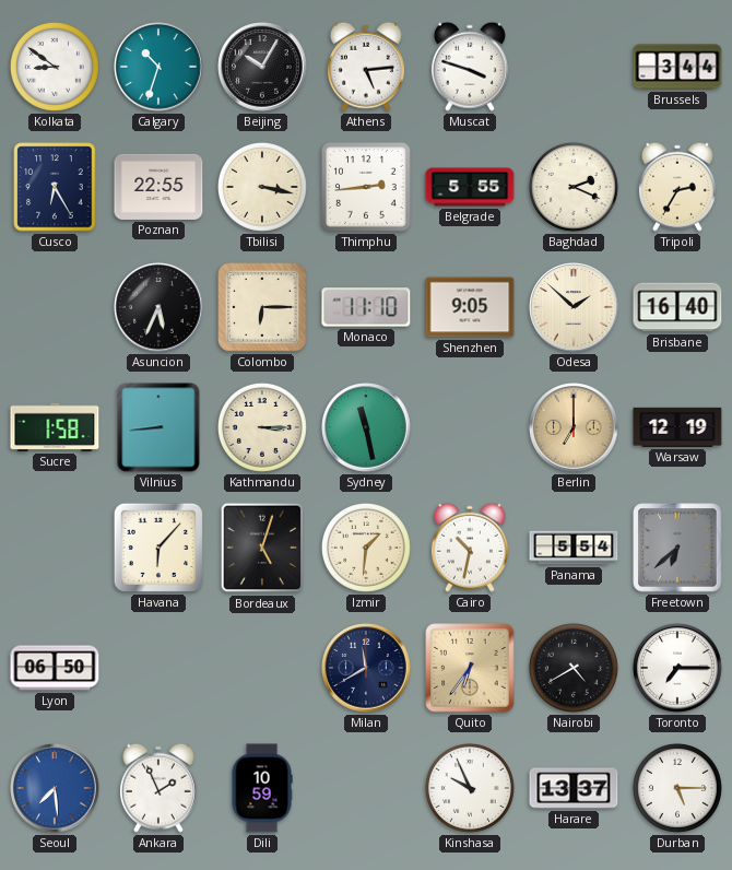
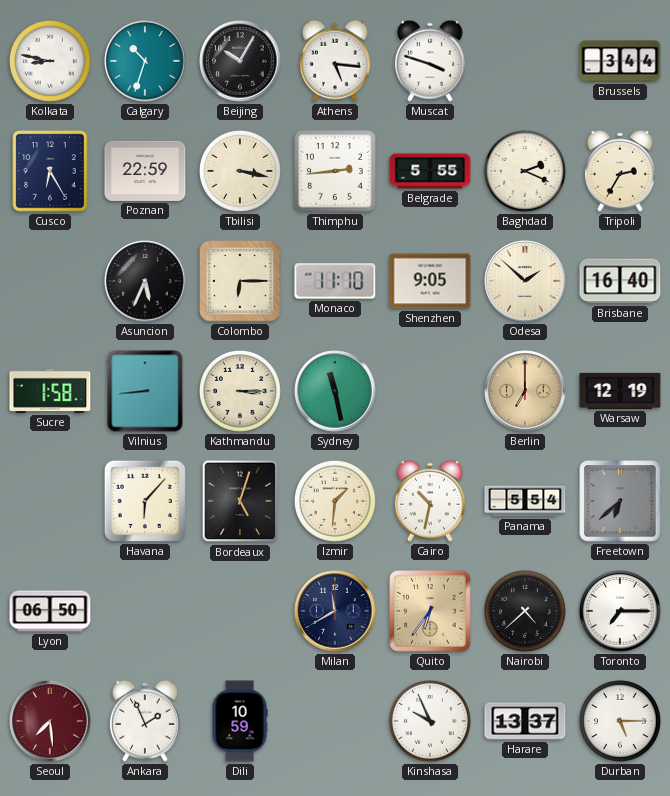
Kolkata: 8:51 -> 8:47 (50, 61)
Athens: 5:14 -> 5:16 (335, 61)
Poznan: 22:55 -> 22:59 (145, 171)
Nairobi: 4:40 -> 4:38 (525, 611)
Seoul dial: blue -> burgundy (50, 721)
